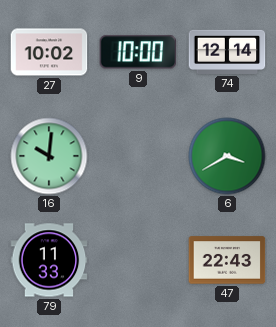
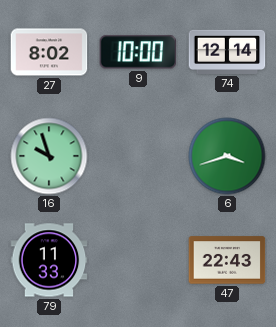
27: 10:02 -> 8:02 (49, 52)
16: 10:01 -> 9:57 (49, 156)
6: 3:40 -> 3:42 (227, 156)
